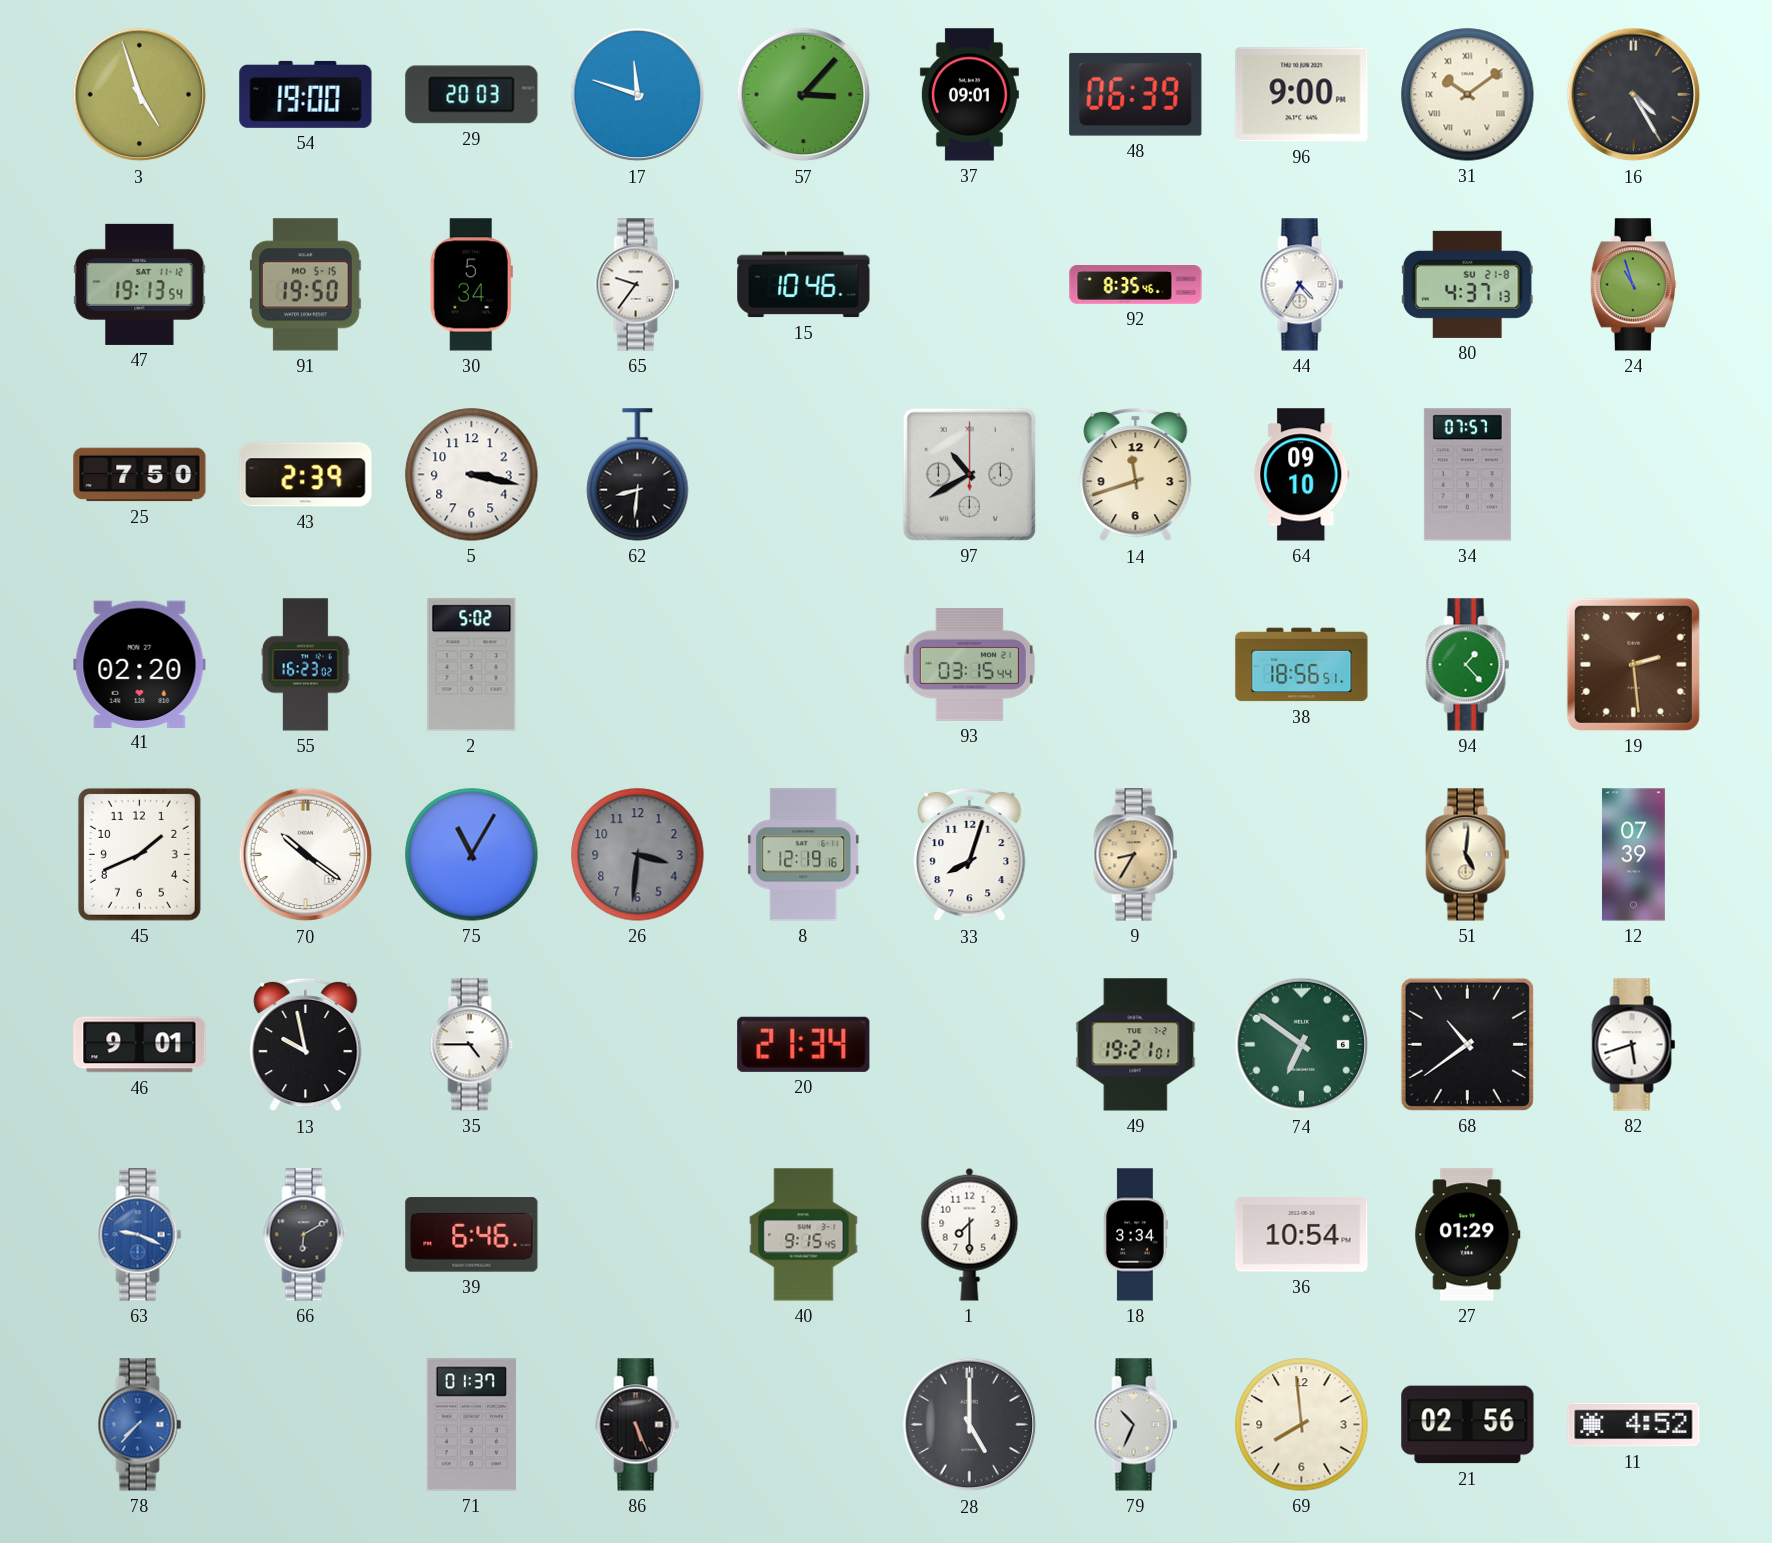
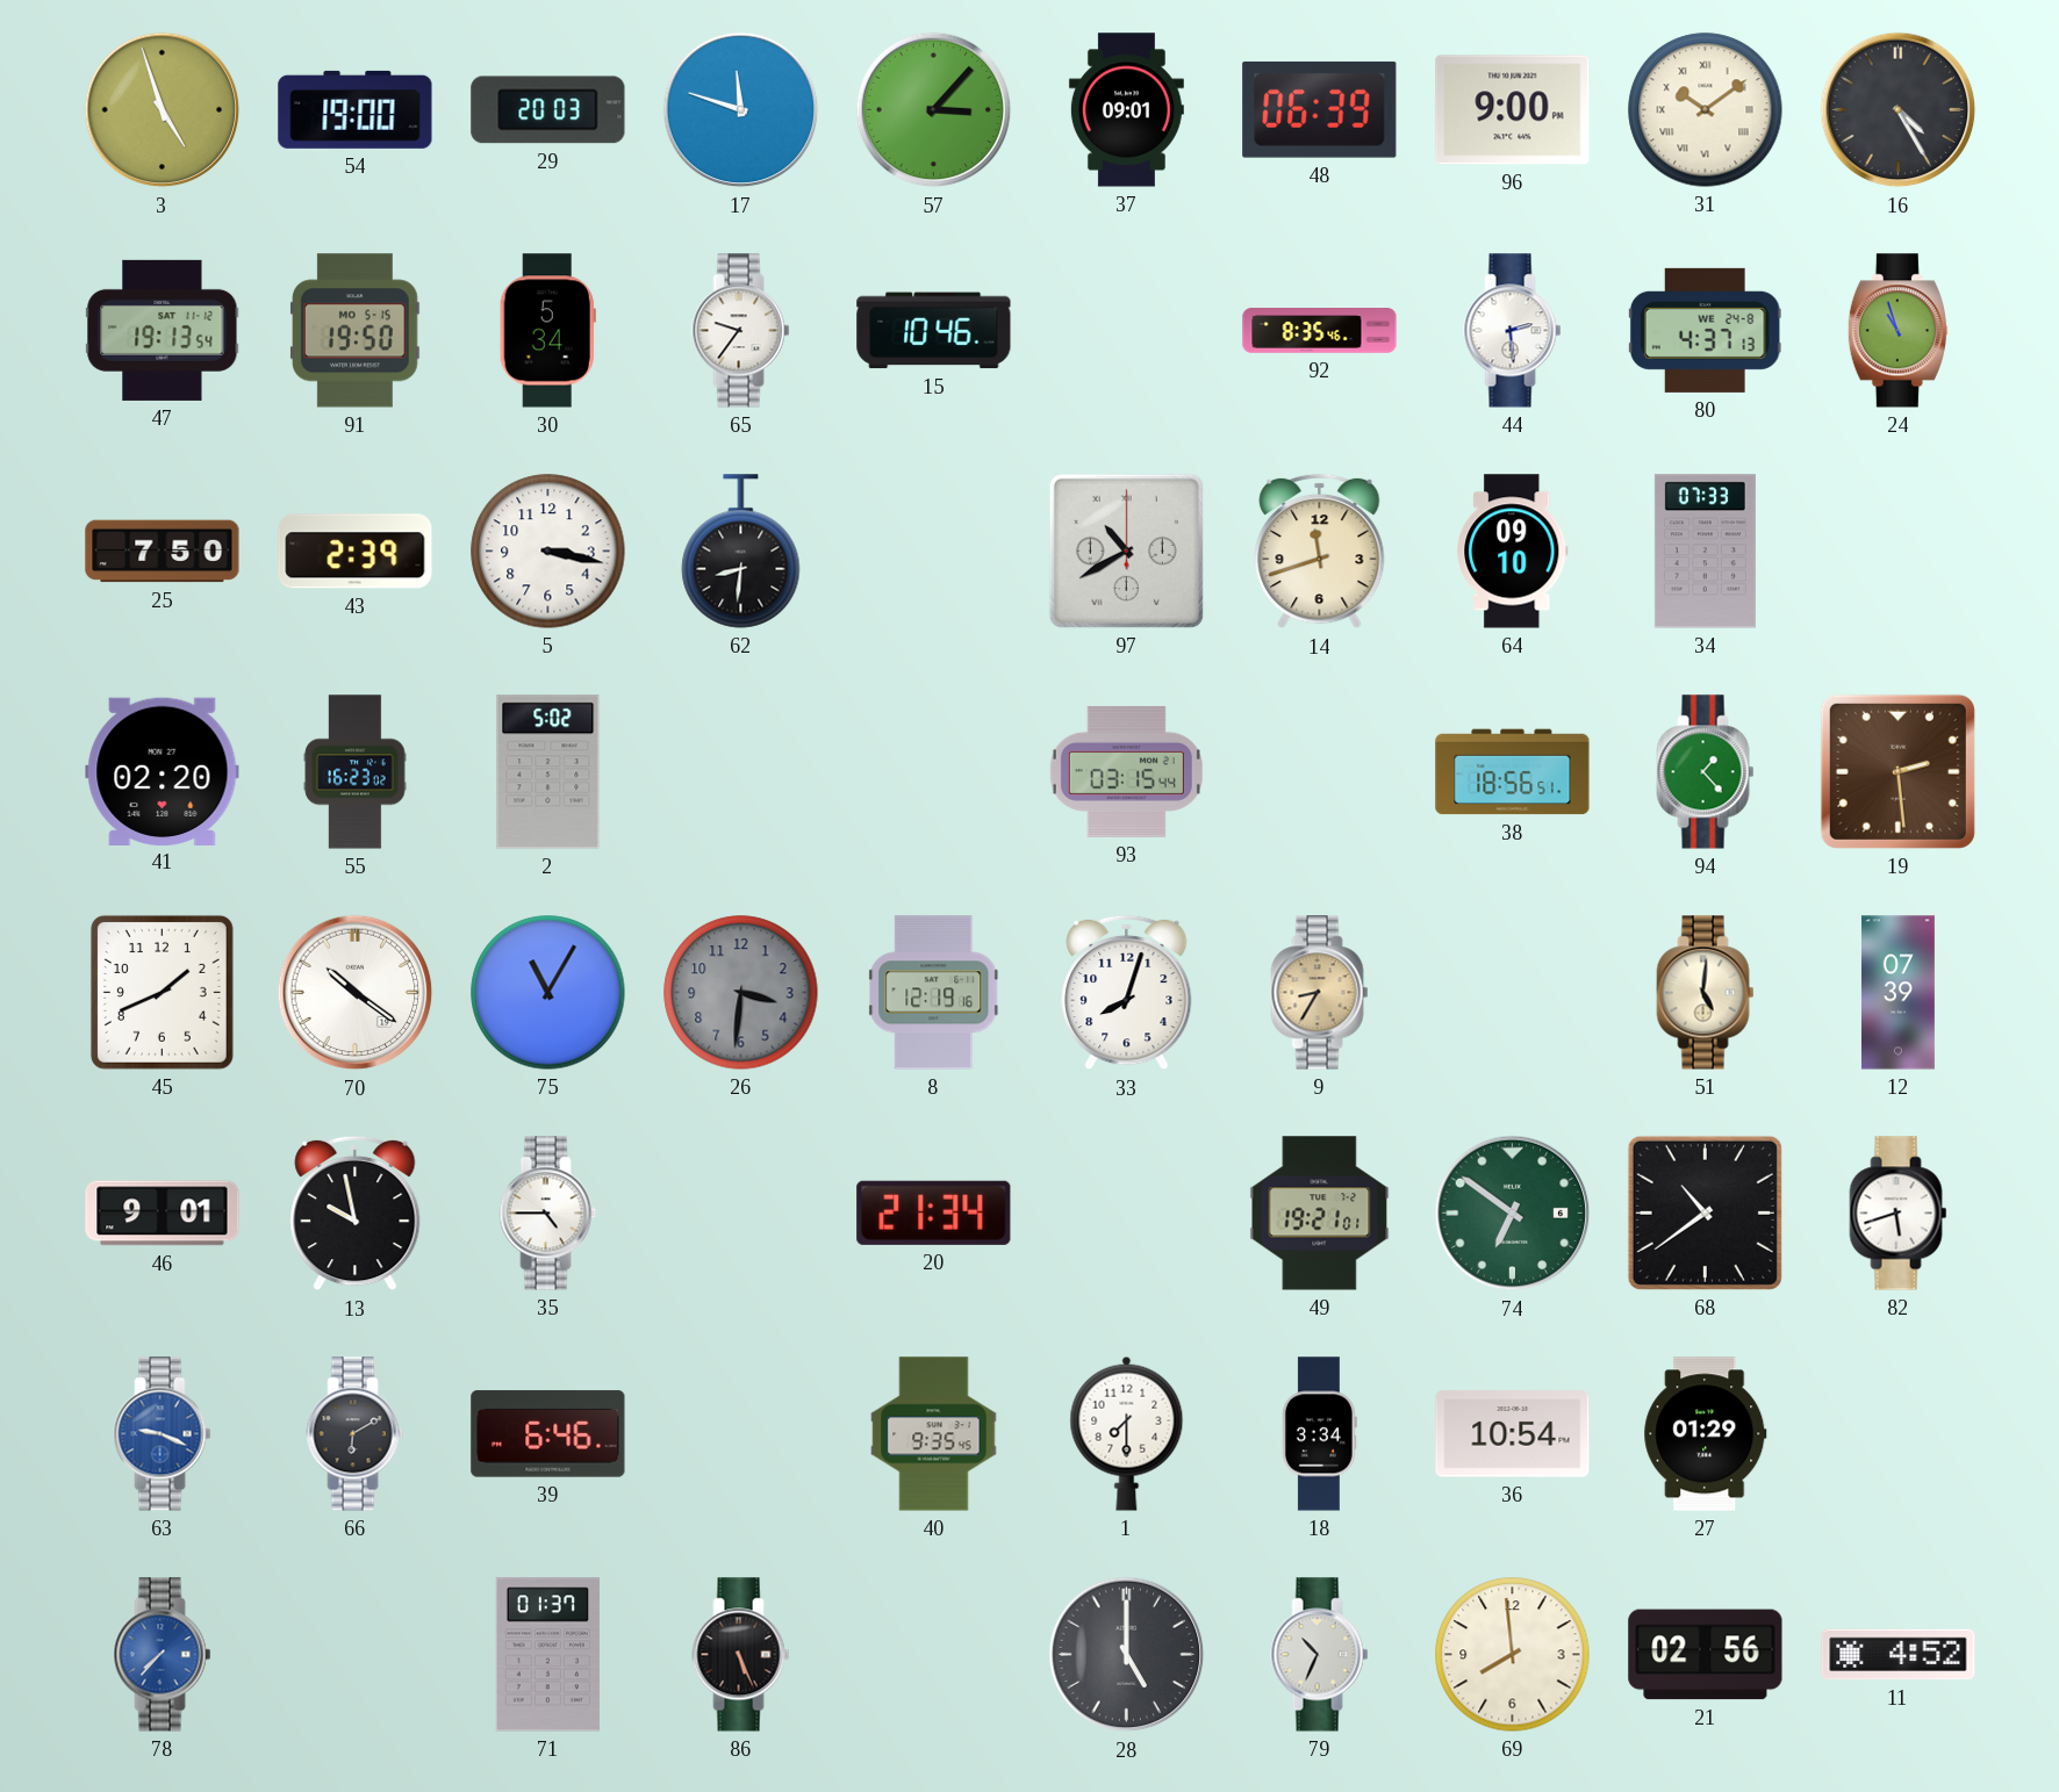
44: 4:35 -> 2:29 (1513, 331)
80 date: SU 21-8 -> WE 24-8 (1705, 330)
34: 07:57 -> 07:33 (1705, 552)
40: 9:15 -> 9:35 (934, 1434)
